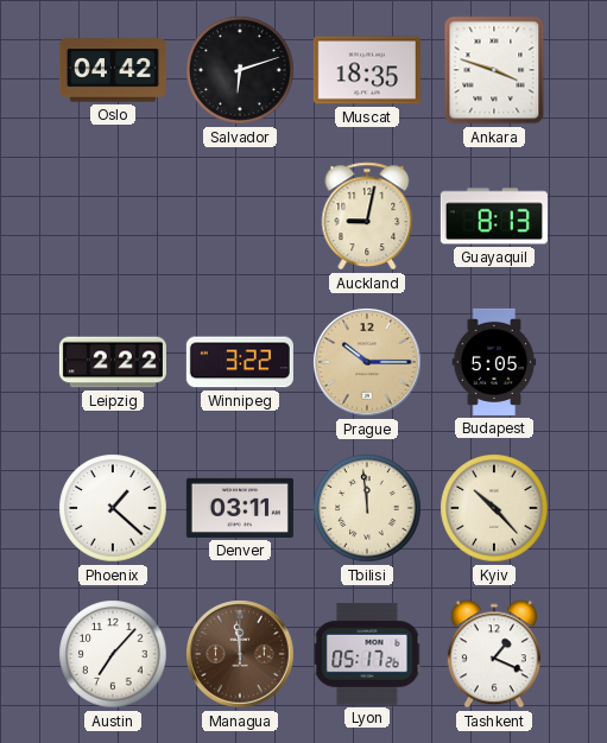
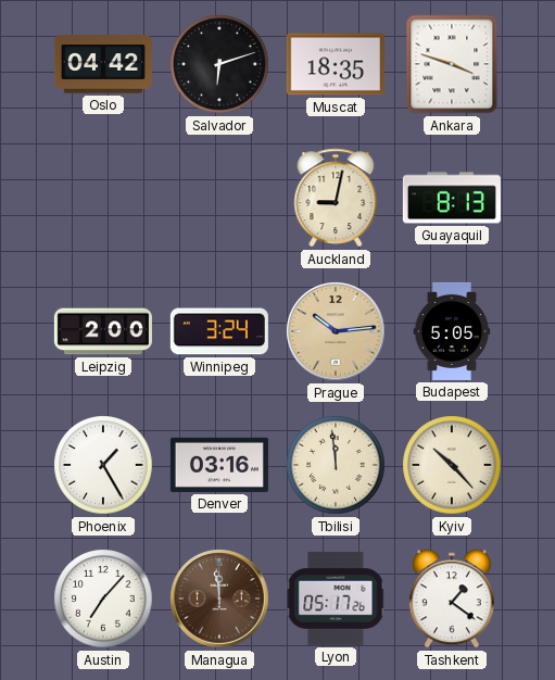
Leipzig: 2:22 -> 2:00 (103, 331)
Winnipeg: 3:22 -> 3:24 (219, 331)
Prague: 10:15 -> 10:14 (336, 331)
Phoenix: 1:22 -> 1:25 (103, 465)
Denver: 03:11 -> 03:16 (219, 465)
Tashkent: 1:19 -> 1:21 (452, 599)
